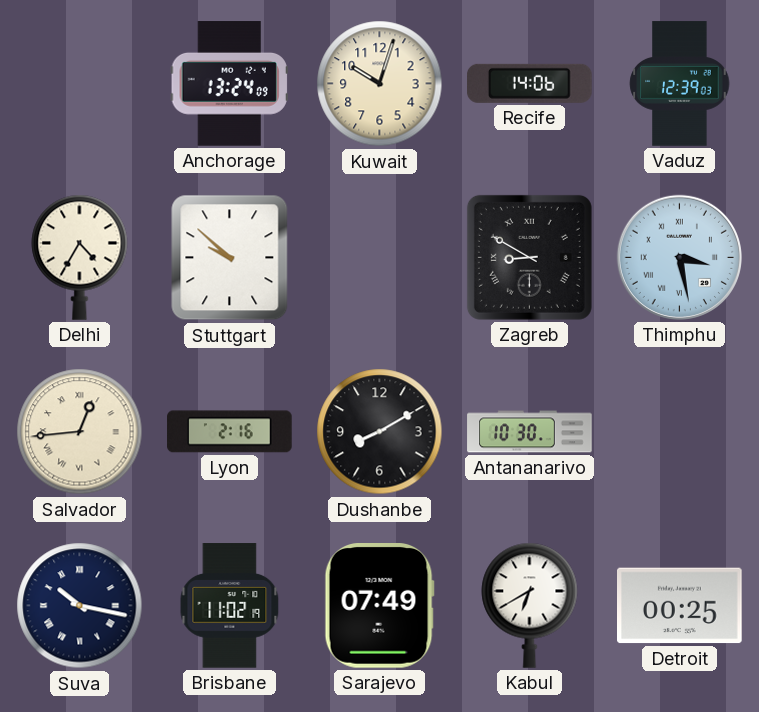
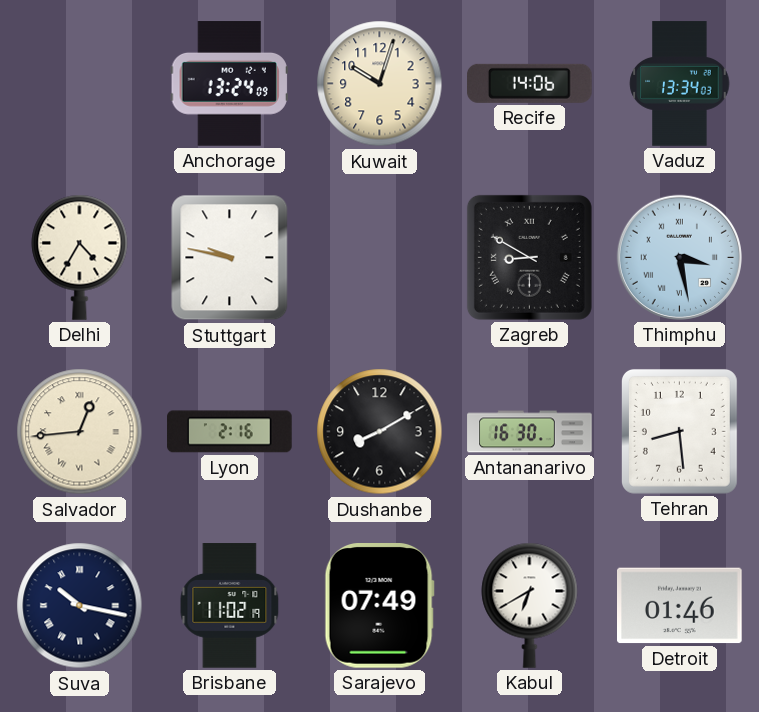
Vaduz: 12:39 -> 13:34 (680, 84)
Stuttgart: 9:52 -> 9:47 (230, 258)
Antananarivo: 10:30 -> 16:30 (530, 432)
Tehran: none -> 8:29 (679, 431)
Detroit: 00:25 -> 01:46 (680, 606)
